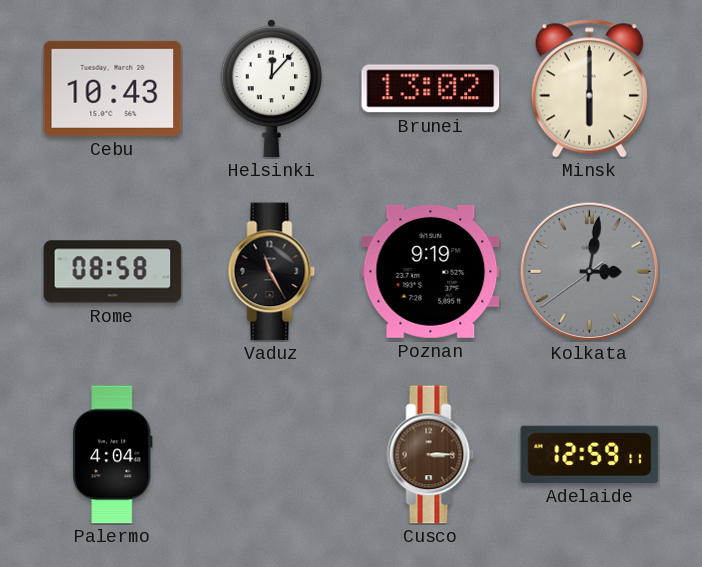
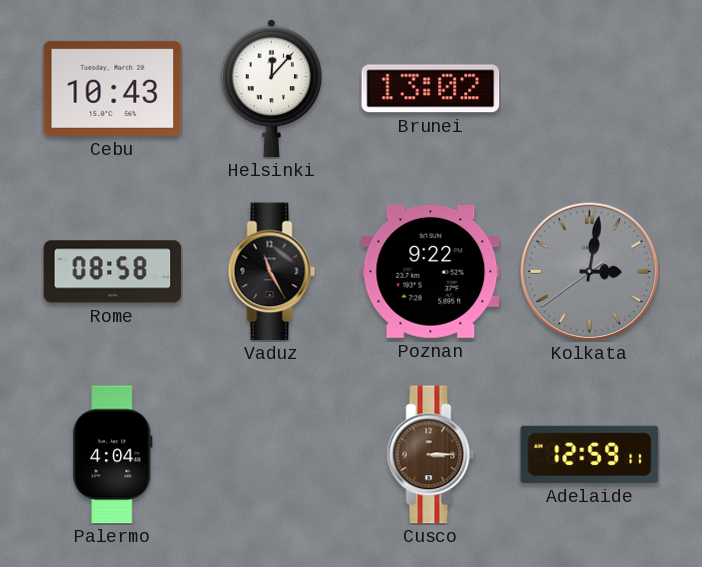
Minsk: 6:00 -> none (589, 89)
Poznan: 9:19 -> 9:22 (431, 271)
